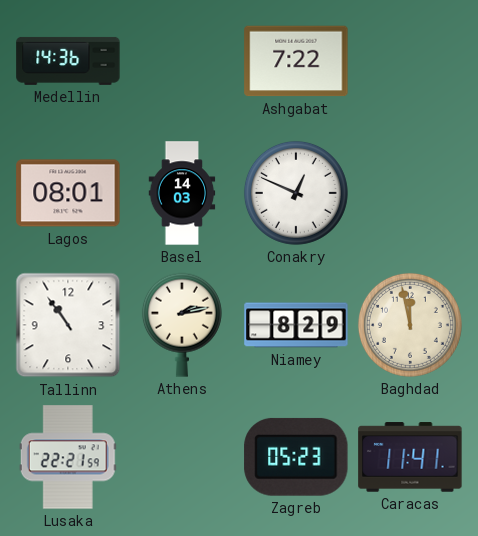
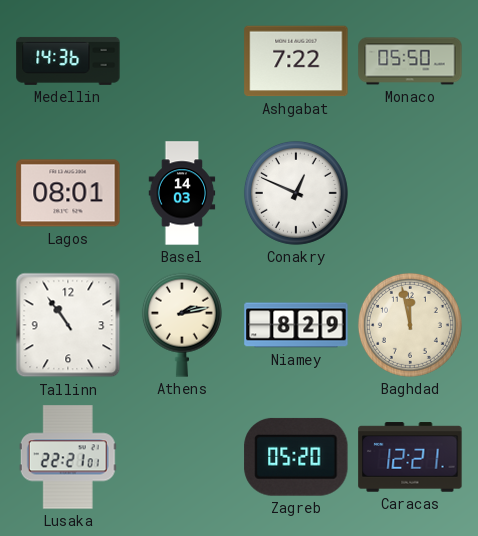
Monaco: none -> 05:50 (410, 61)
Lusaka: 22:21:59 -> 22:21:01 (68, 457)
Zagreb: 05:23 -> 05:20 (296, 457)
Caracas: 11:41 -> 12:21 (410, 457)
